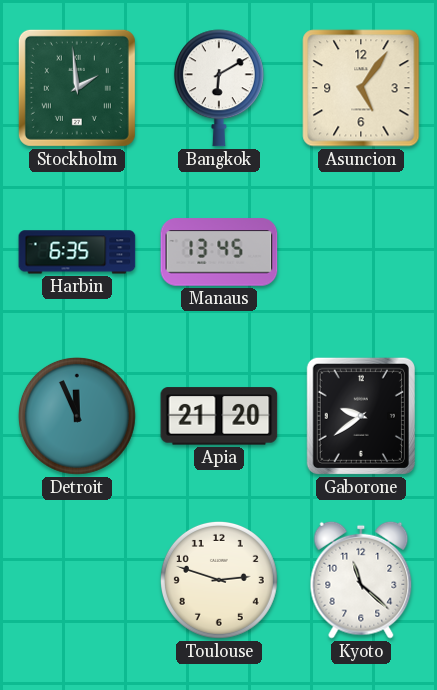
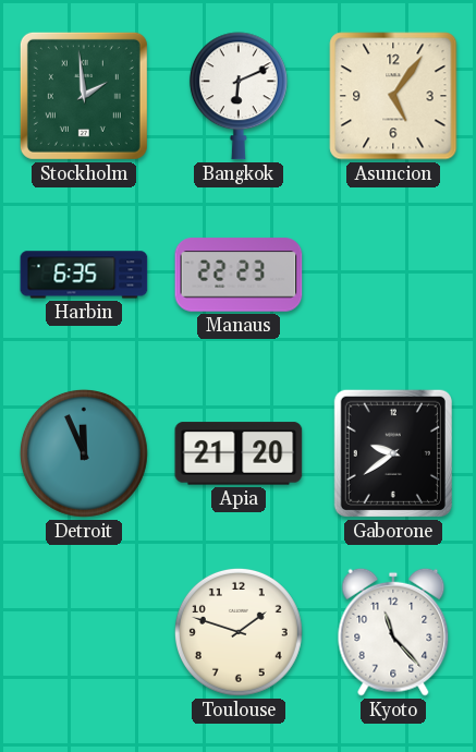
Bangkok: 6:10 -> 6:11 (239, 96)
Manaus: 13:45 -> 22:23 (239, 275)
Toulouse: 2:48 -> 1:48 (239, 632)
Kyoto: 11:22 -> 11:23 (393, 632)
